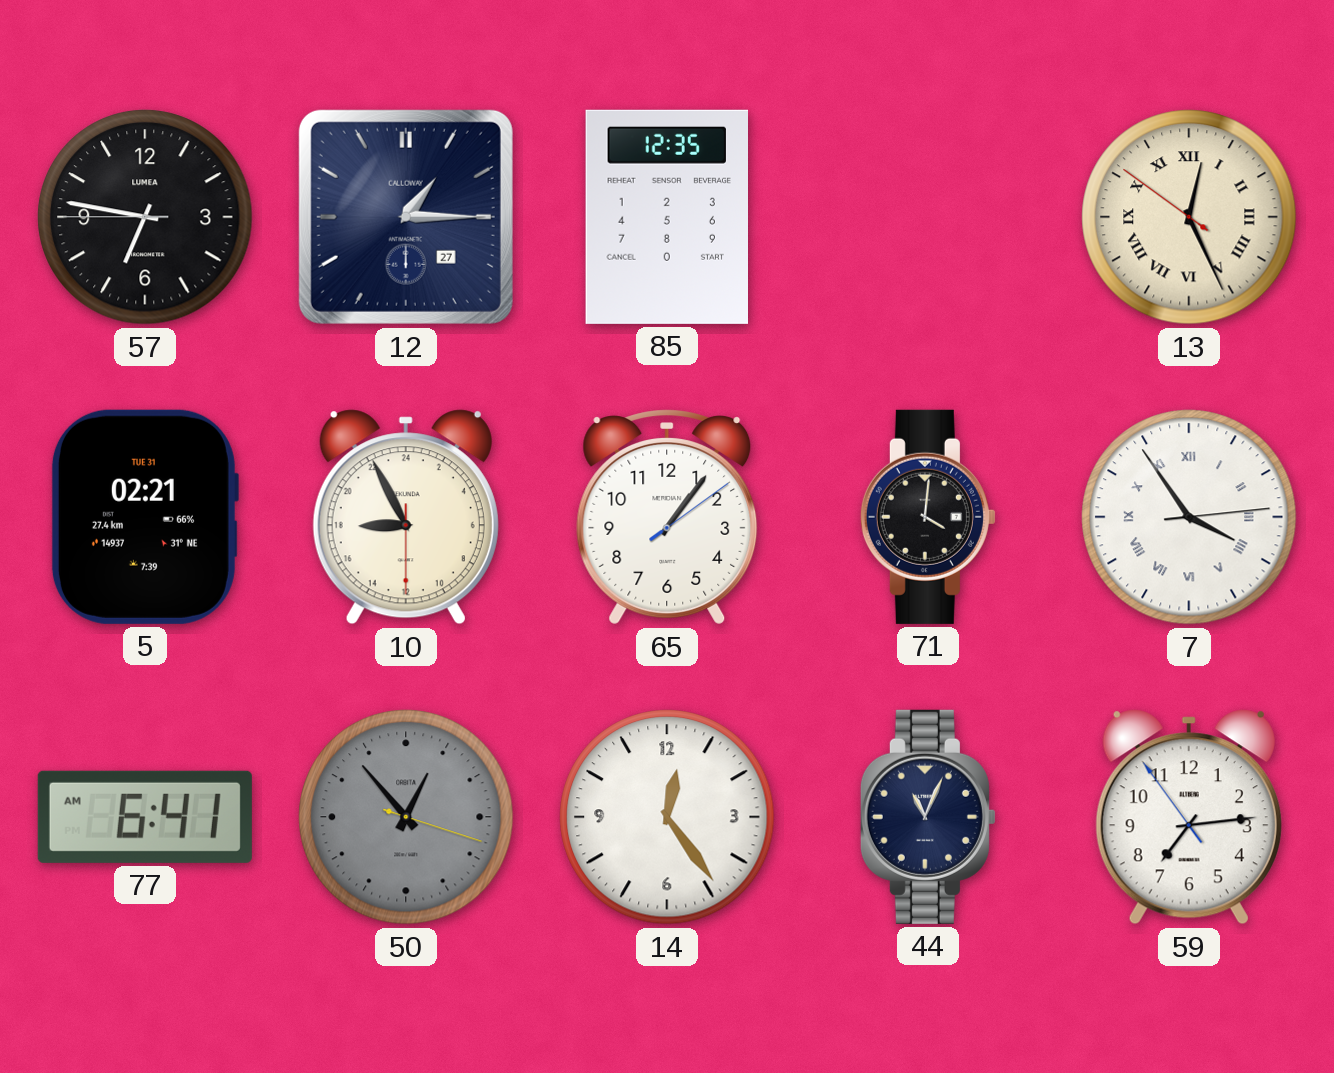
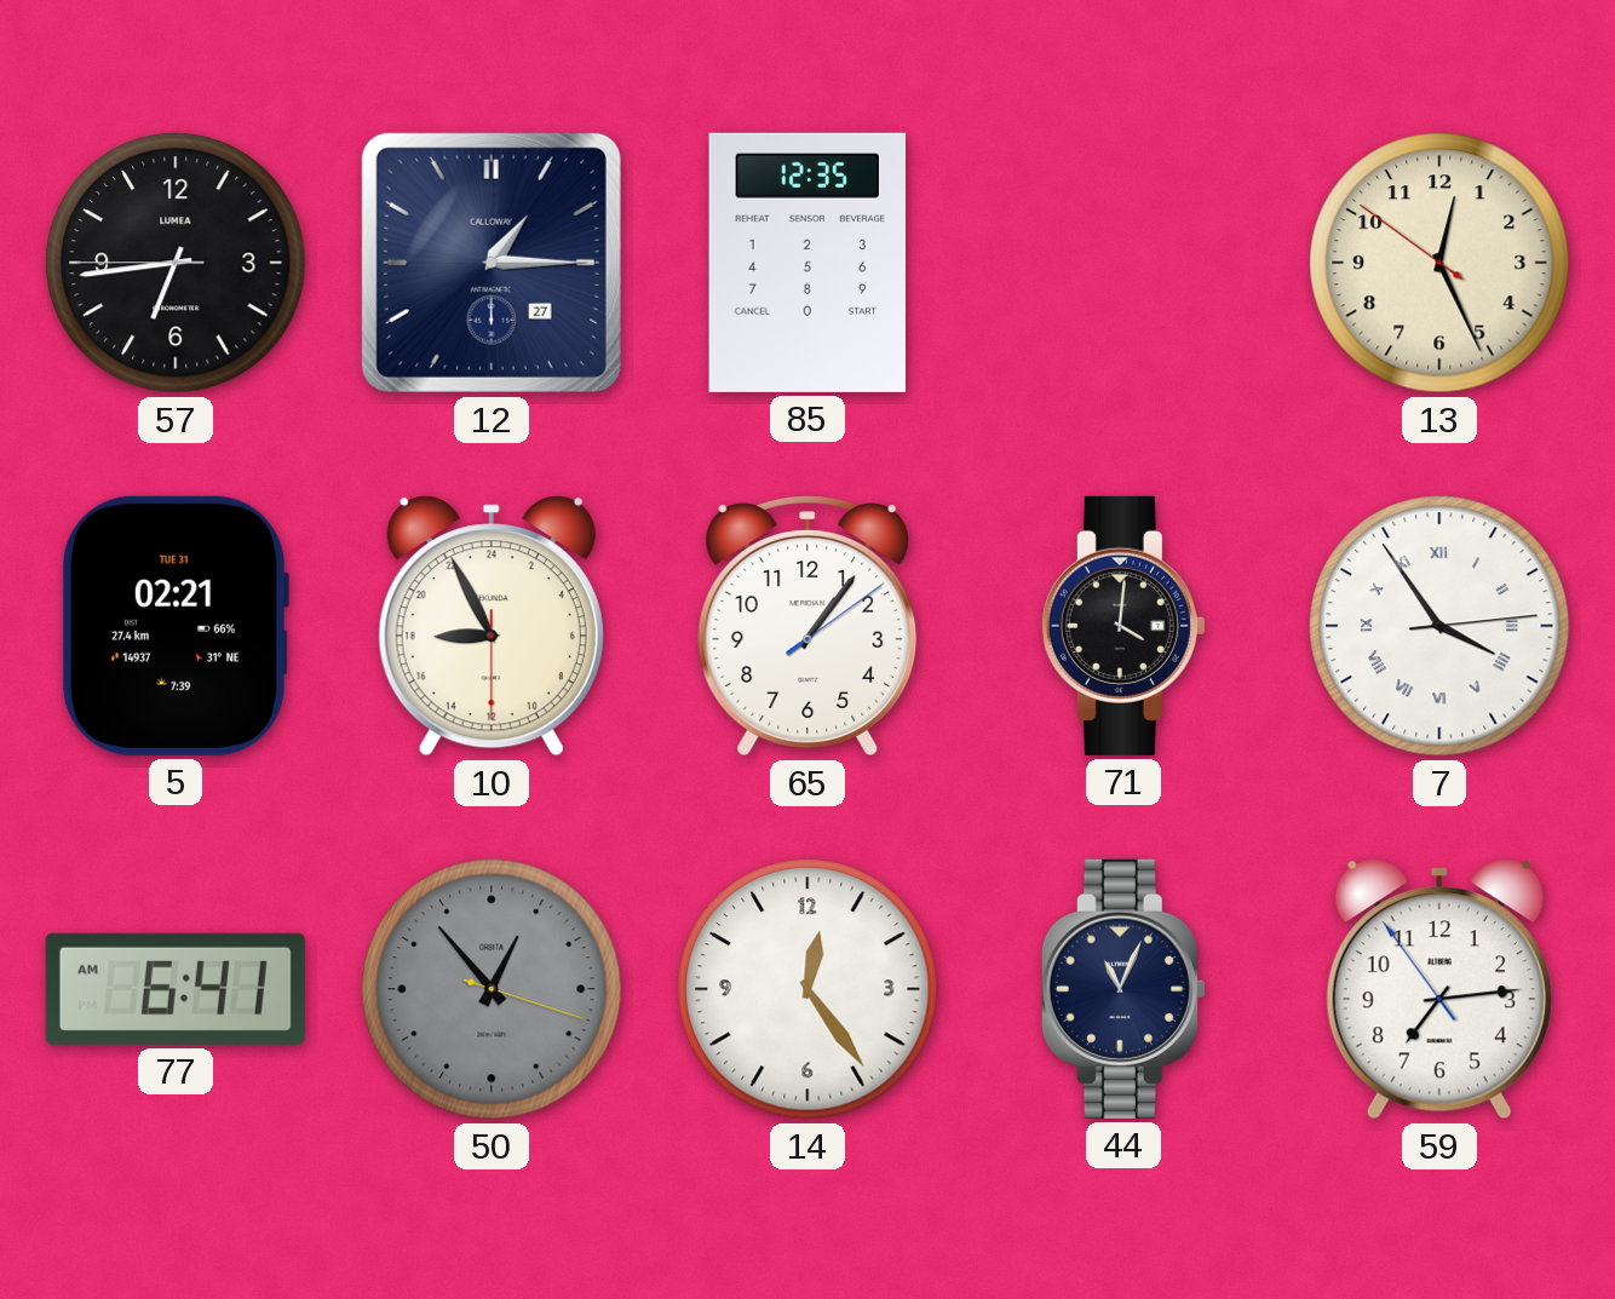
57: 6:46 -> 6:43 (176, 263)
13 numerals: Roman -> Arabic (1439, 263)
